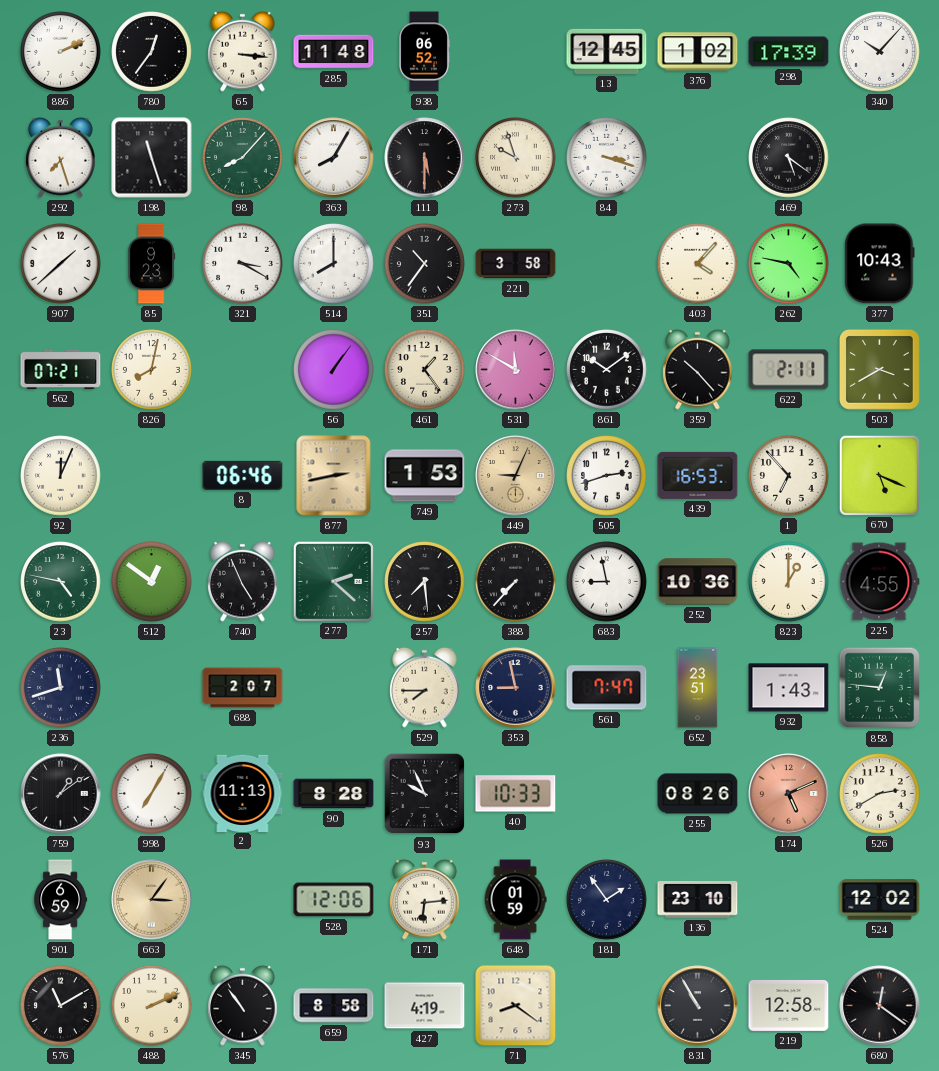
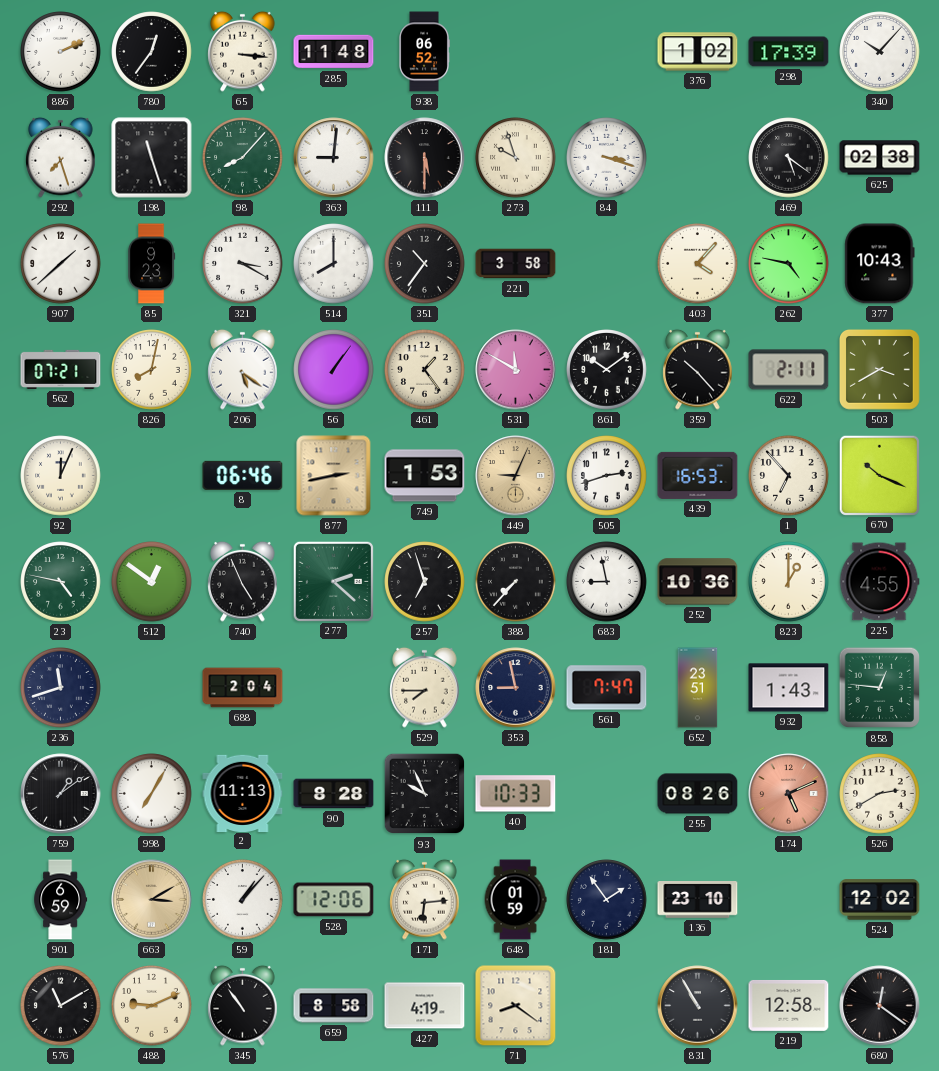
13: 12:45 -> none (607, 51)
363: 8:05 -> 9:01 (334, 158)
625: none -> 02:38 (880, 158)
206: none -> 5:21 (243, 369)
670: 5:19 -> 10:19 (879, 475)
257: 7:29 -> 6:57 (425, 582)
688: 2:07 -> 2:04 (243, 688)
663: 3:06 -> 3:10 (152, 900)
59: none -> 1:07 (243, 900)
488: 2:11 -> 9:11 (152, 1006)
